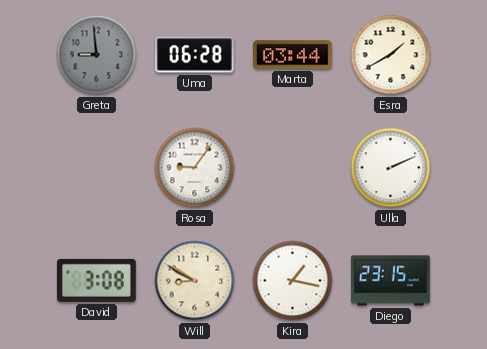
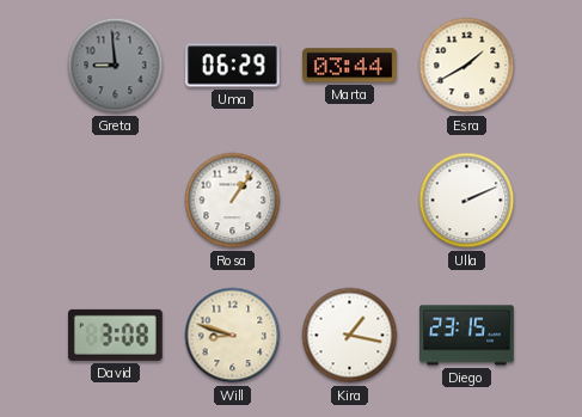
Uma: 06:28 -> 06:29 (233, 66)
Rosa: 9:06 -> 1:06 (233, 201)
Will: 8:50 -> 8:48 (233, 336)
